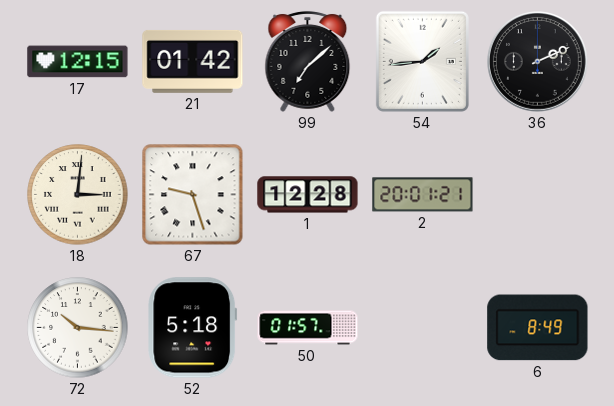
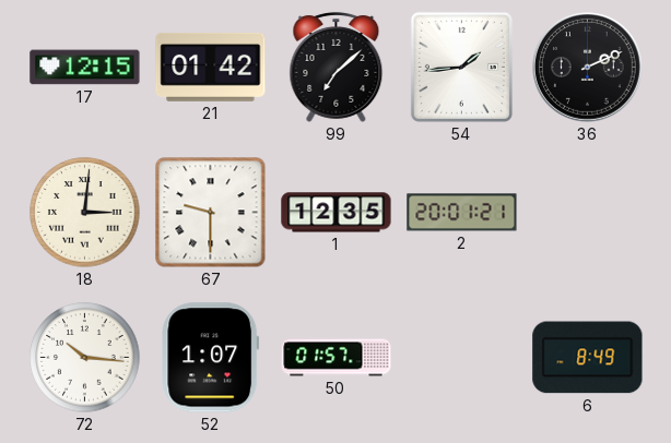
67: 9:27 -> 9:30 (211, 213)
1: 12:28 -> 12:35 (337, 213)
52: 5:18 -> 1:07 (211, 358)
